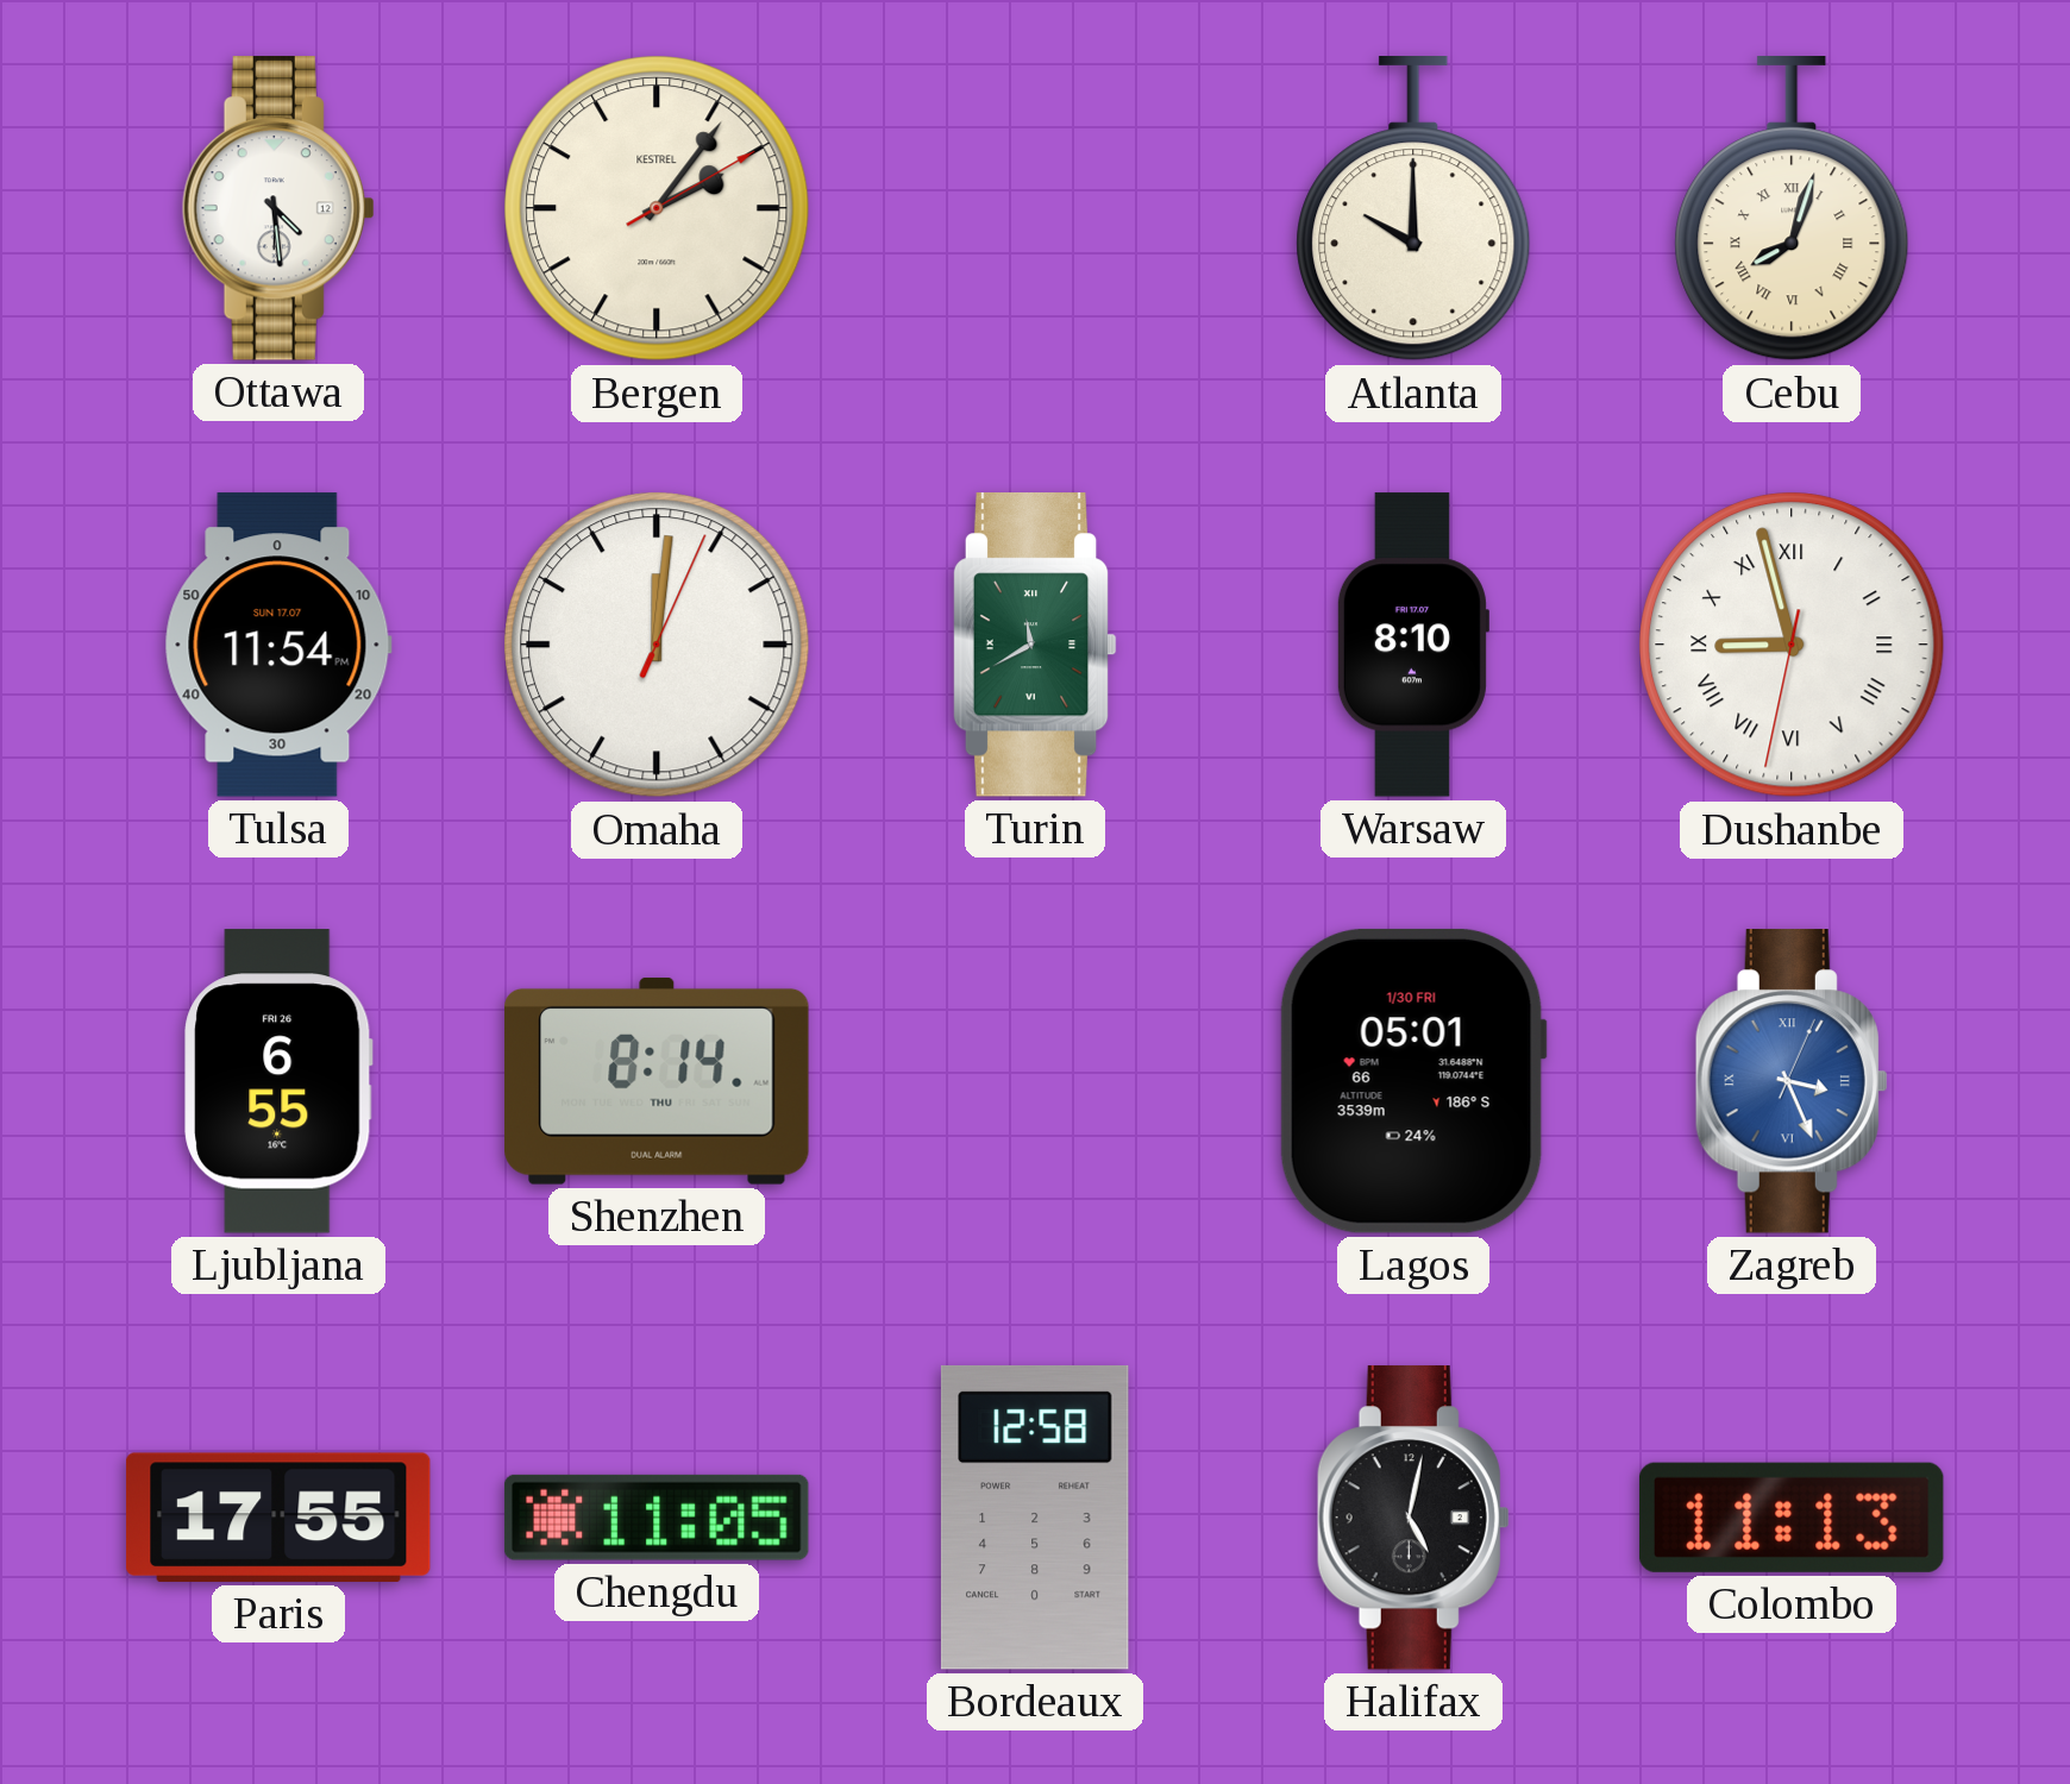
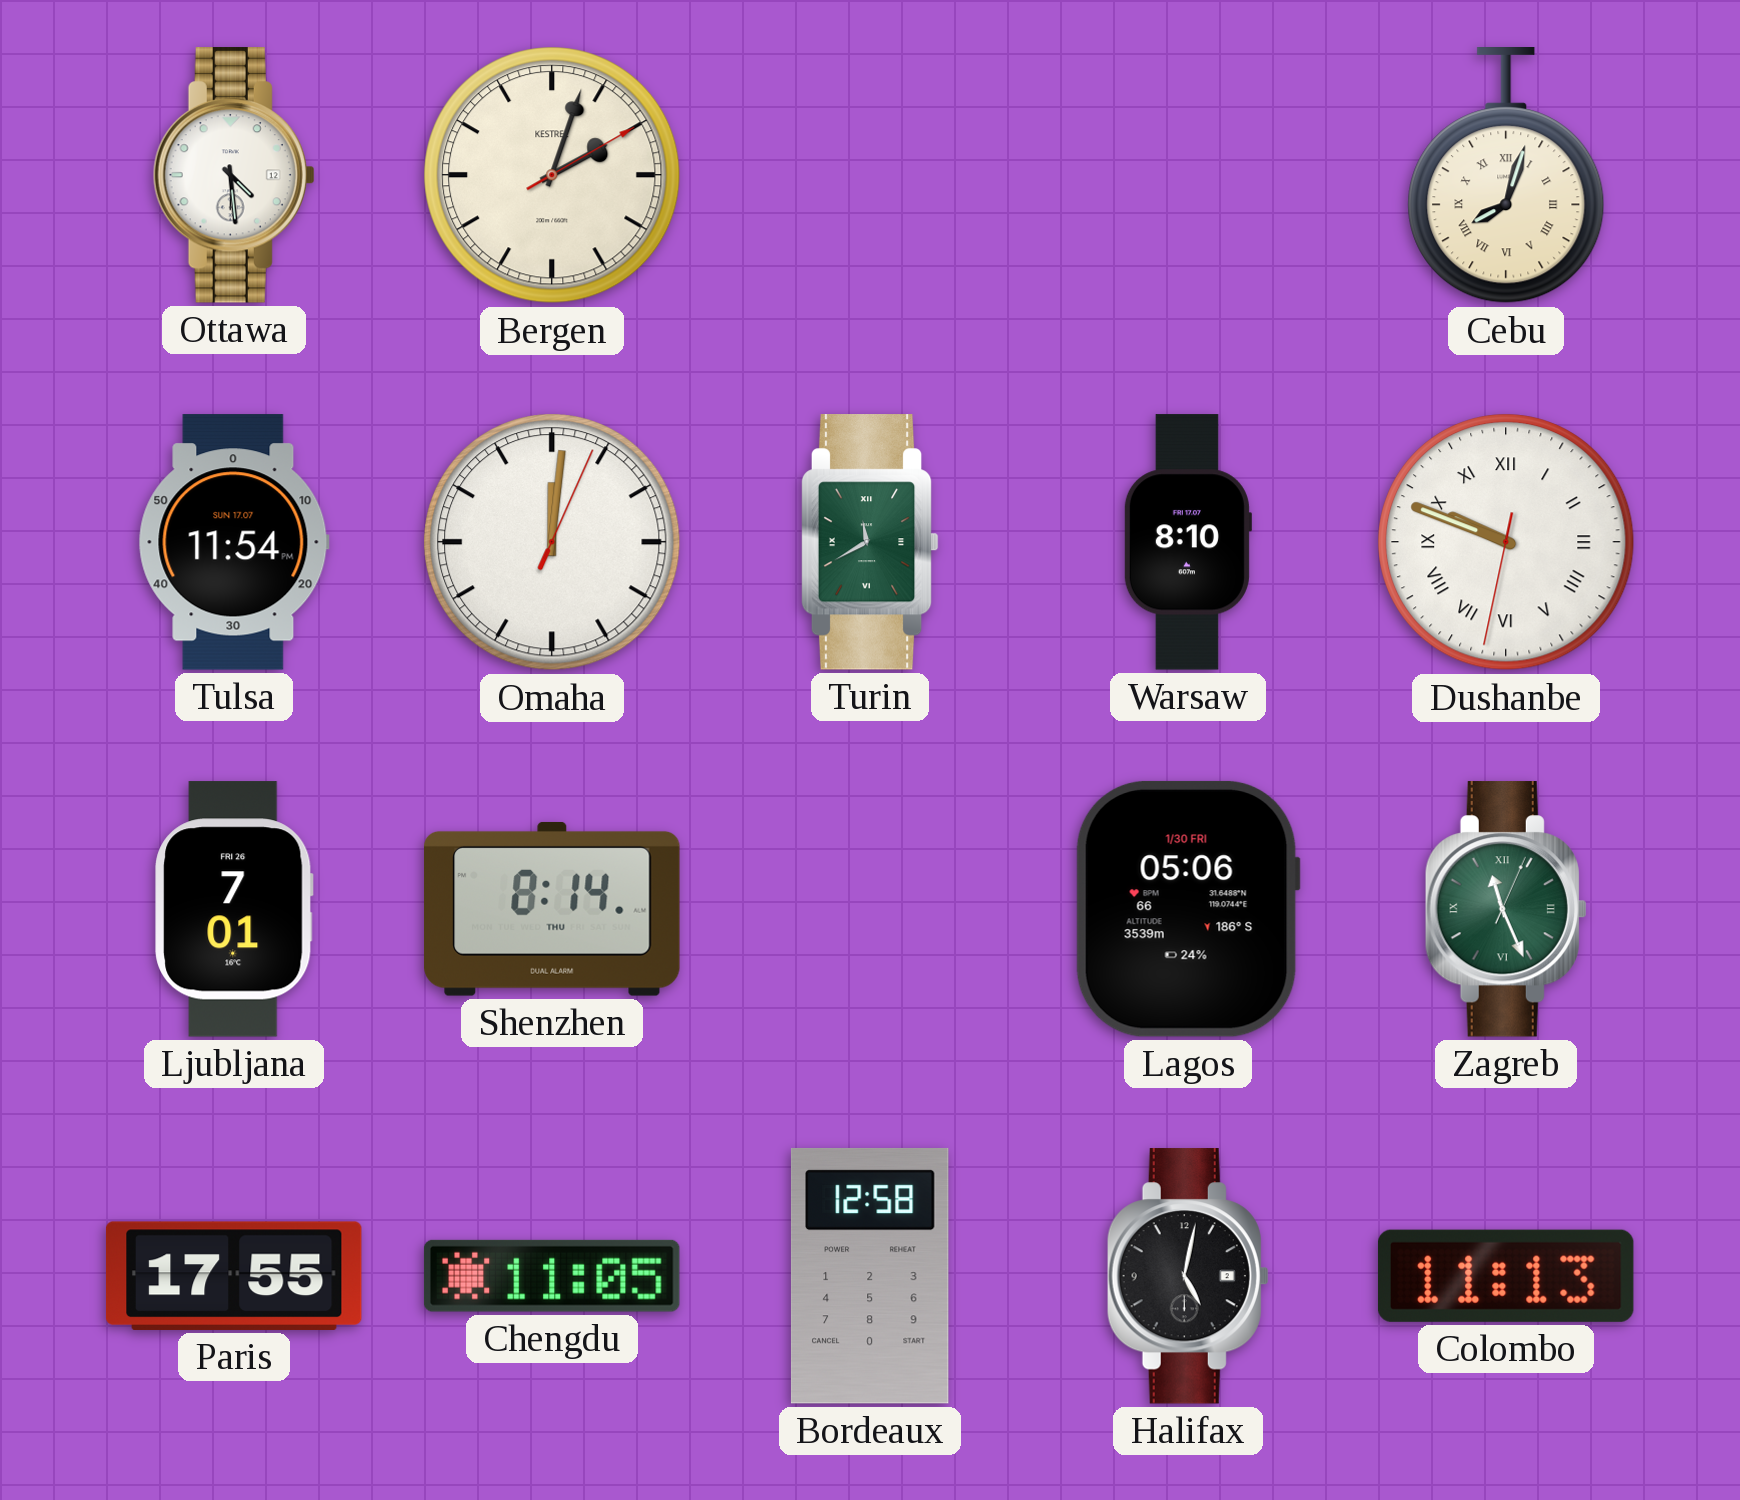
Bergen: 2:06 -> 2:03 (552, 175)
Atlanta: 10:00 -> none (1413, 209)
Dushanbe: 8:57 -> 9:48 (1506, 542)
Ljubljana: 6:55 -> 7:01 (234, 909)
Lagos: 05:01 -> 05:06 (1188, 909)
Zagreb: 3:26 -> 11:26 (1506, 909)
Zagreb dial: blue -> green (1506, 909)
